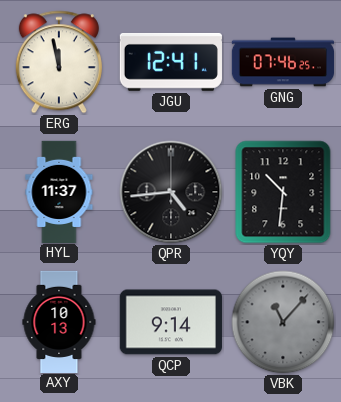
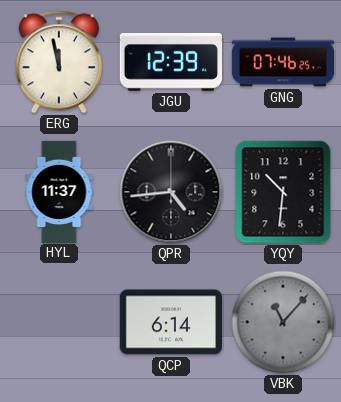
JGU: 12:41 -> 12:39 (171, 62)
AXY: 10:13 -> none (59, 321)
QCP: 9:14 -> 6:14 (171, 322)
